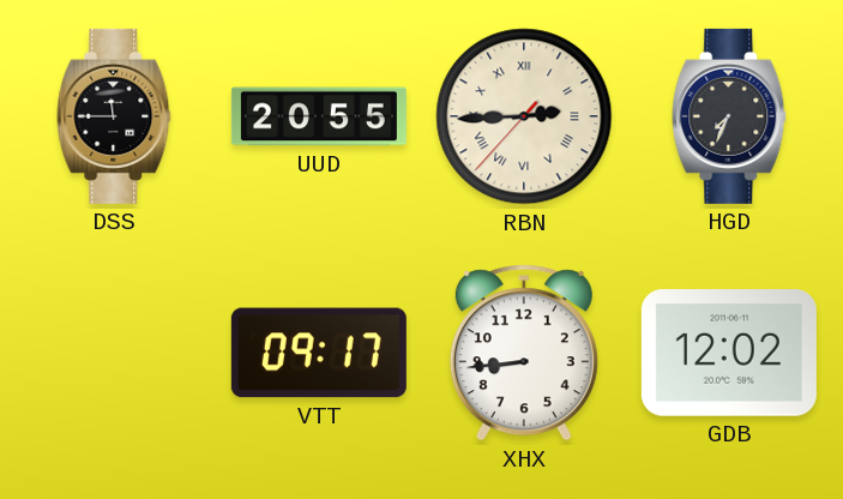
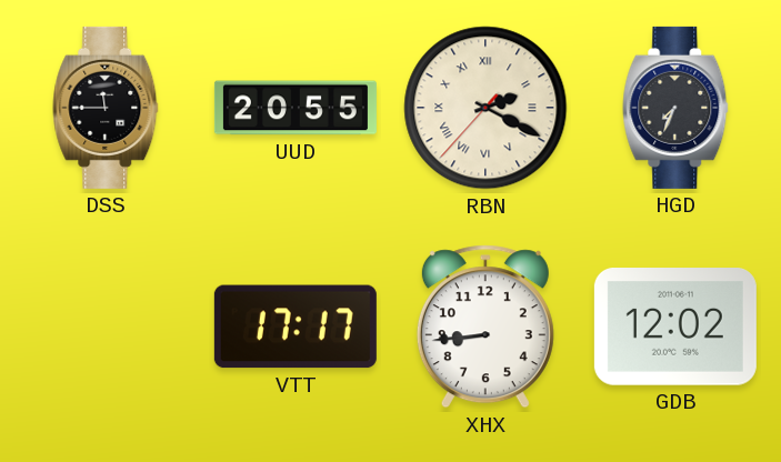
RBN: 2:44 -> 2:19 (485, 108)
VTT: 09:17 -> 17:17 (296, 327)
